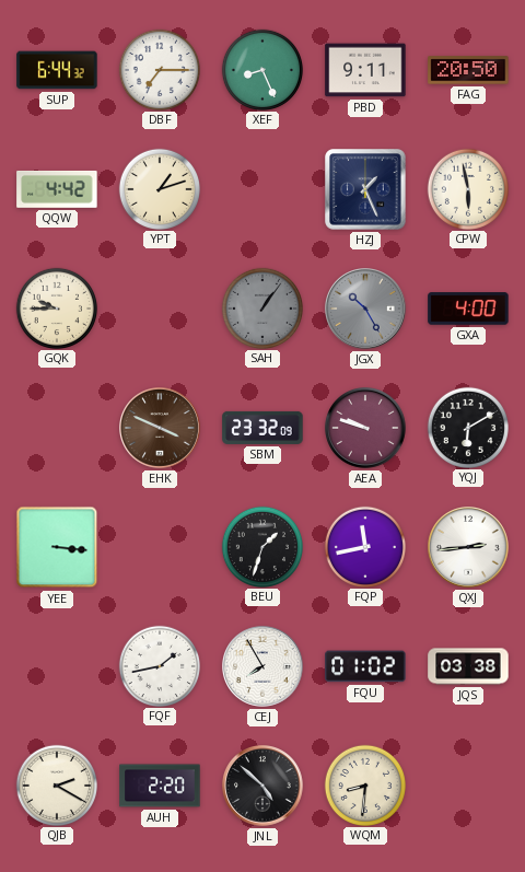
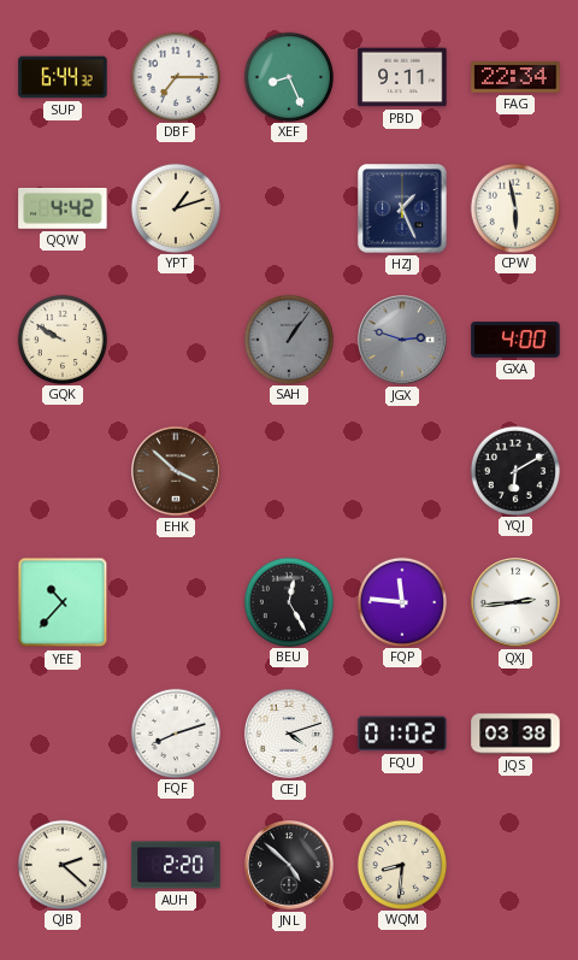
FAG: 20:50 -> 22:34 (515, 77)
GQK: 9:45 -> 9:50 (61, 338)
JGX: 10:25 -> 2:48 (403, 341)
EHK: 3:49 -> 3:52 (177, 472)
SBM: 23:32 -> none (262, 428)
AEA: 9:48 -> none (366, 429)
YEE: 3:16 -> 10:37 (63, 602)
BEU: 1:33 -> 12:25 (288, 601)
FQP: 11:43 -> 11:46 (401, 601)
FQF: 1:43 -> 8:12 (175, 732)
CEJ: 7:55 -> 4:12 (290, 735)
QJB: 2:20 -> 2:22 (61, 864)
